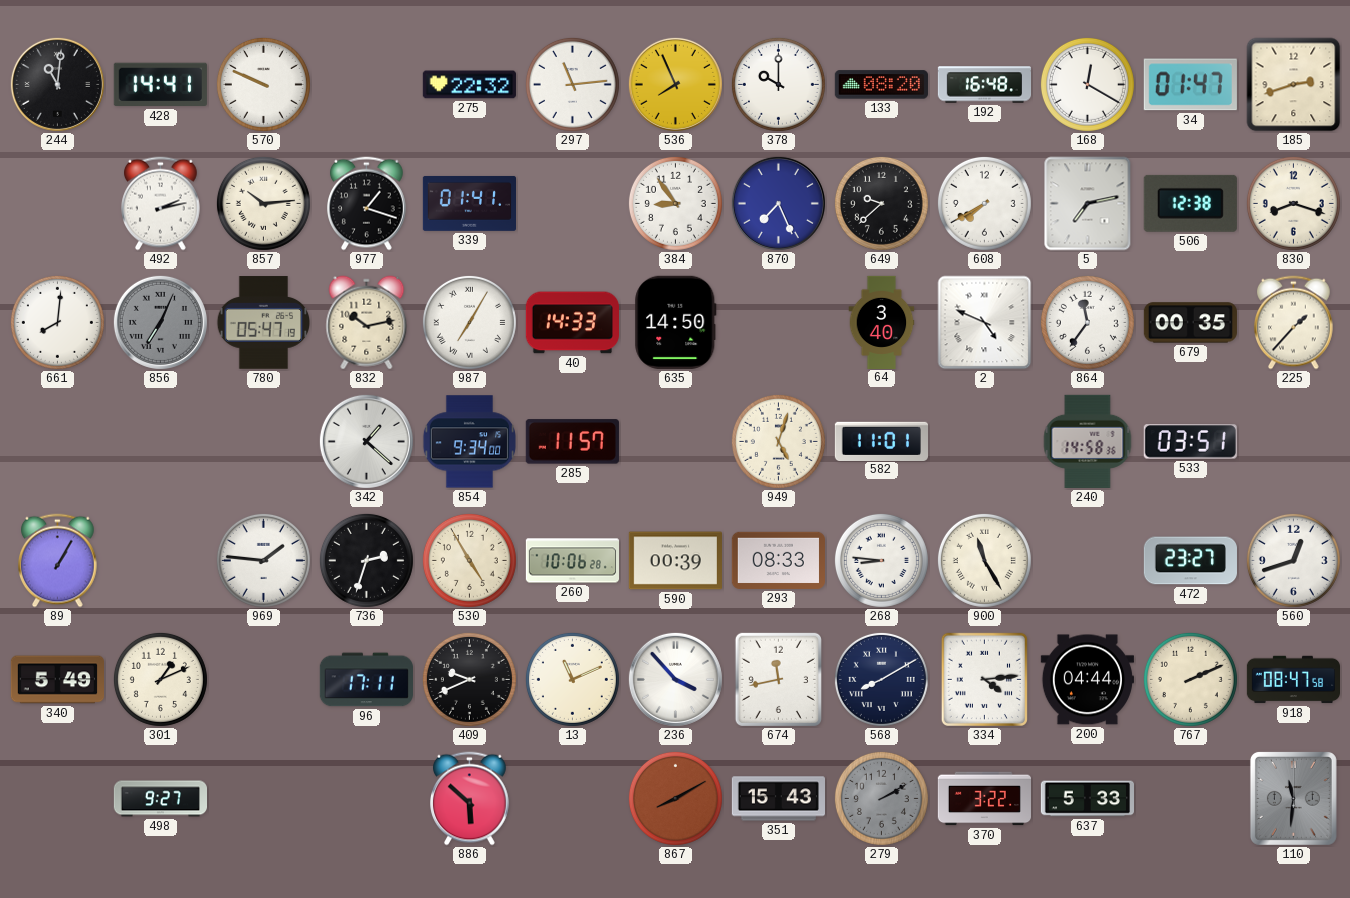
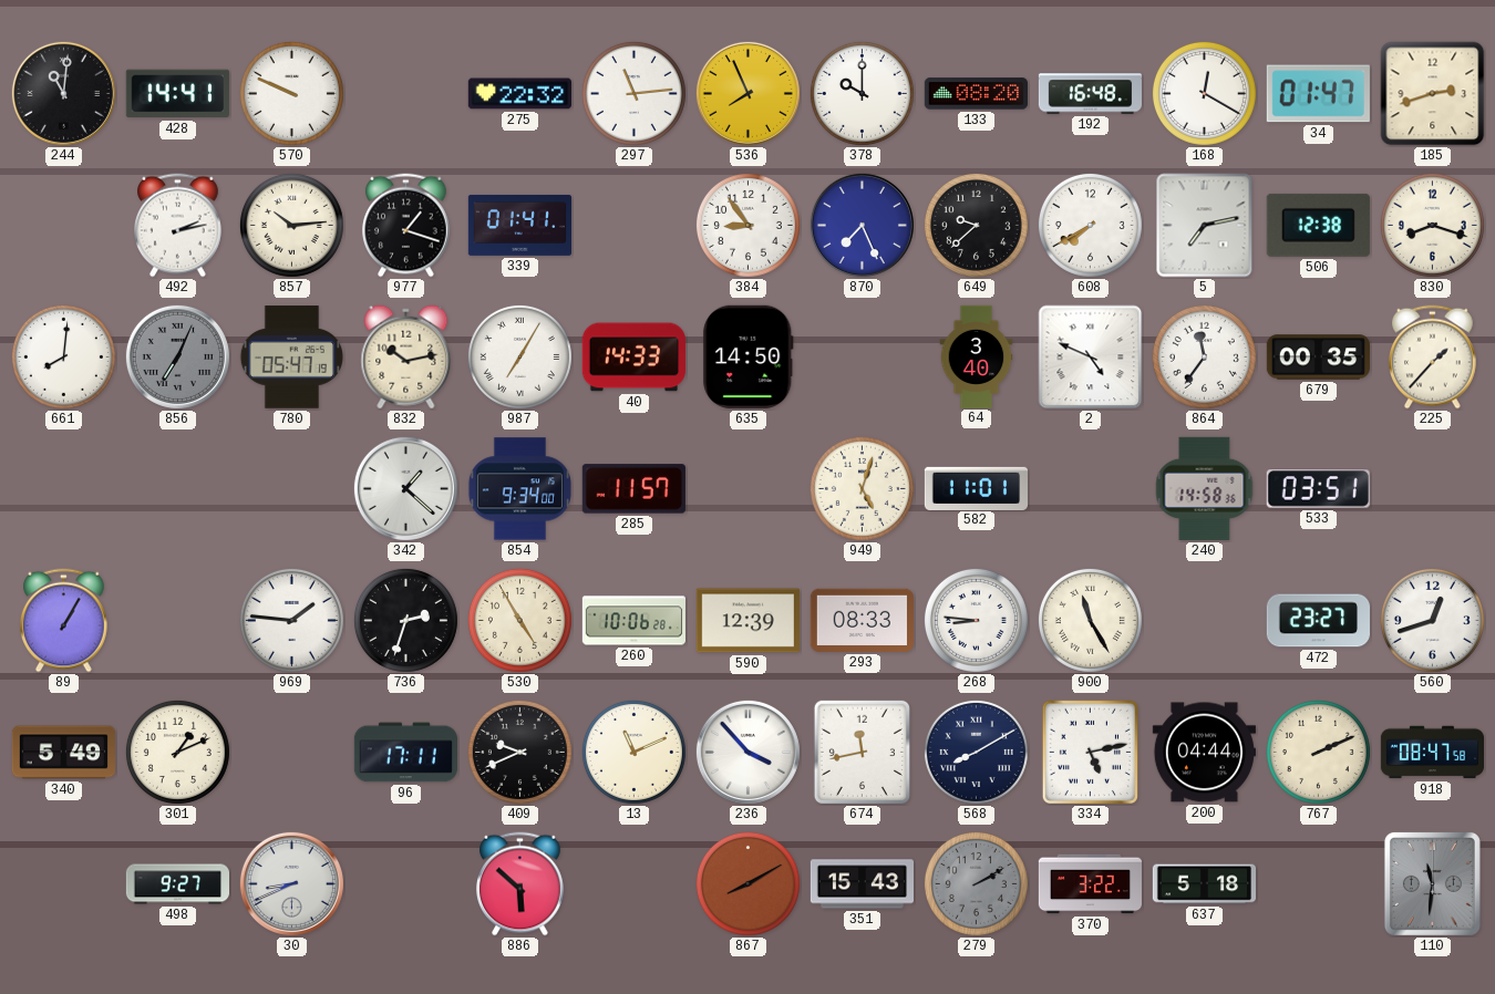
590: 00:39 -> 12:39 (747, 621)
334: 4:14 -> 5:13 (1090, 752)
30: none -> 8:41 (291, 883)
637: 5:33 -> 5:18 (1204, 884)
